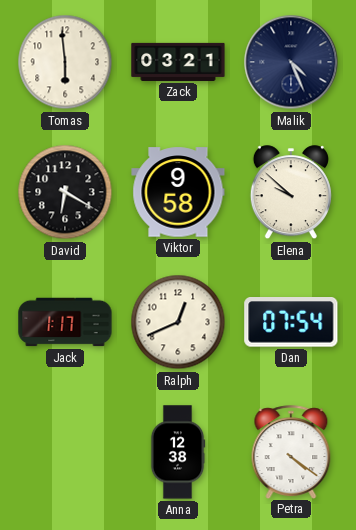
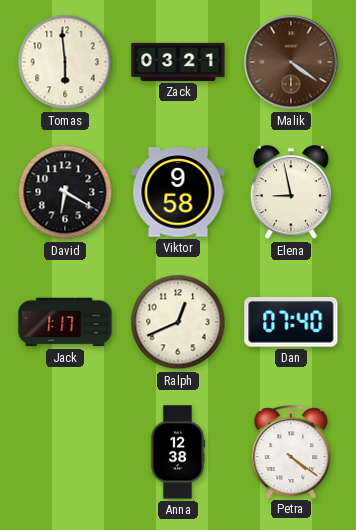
Malik: 4:26 -> 4:21 (291, 62)
Malik dial: navy -> brown (291, 62)
Elena: 9:52 -> 8:58 (291, 193)
Dan: 07:54 -> 07:40 (291, 323)
